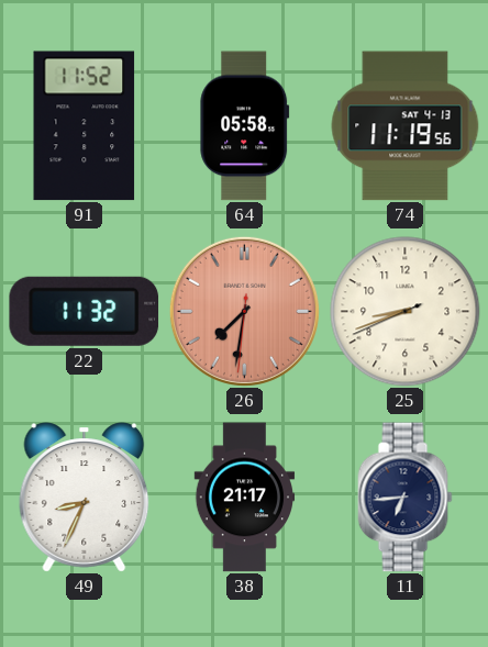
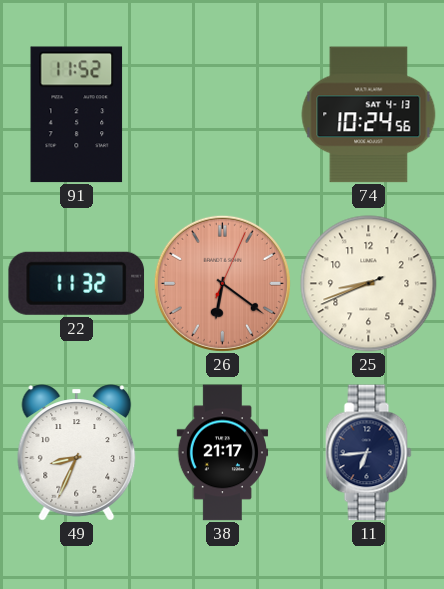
64: 05:58 -> none (245, 126)
74: 11:19 -> 10:24 (369, 115)
26: 7:31 -> 6:21 (222, 283)
